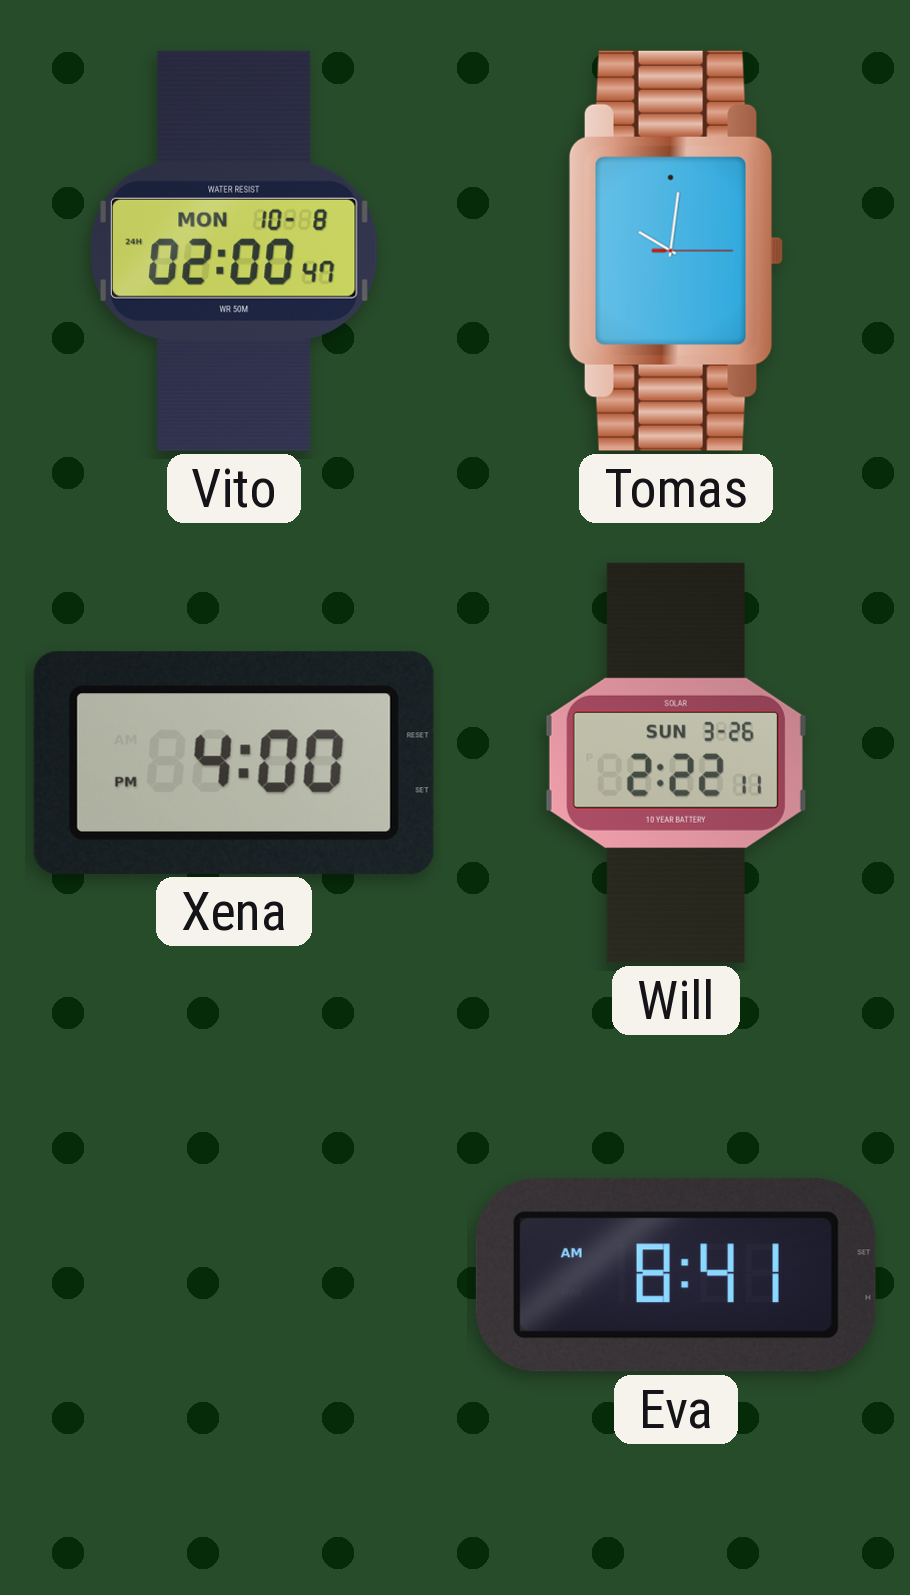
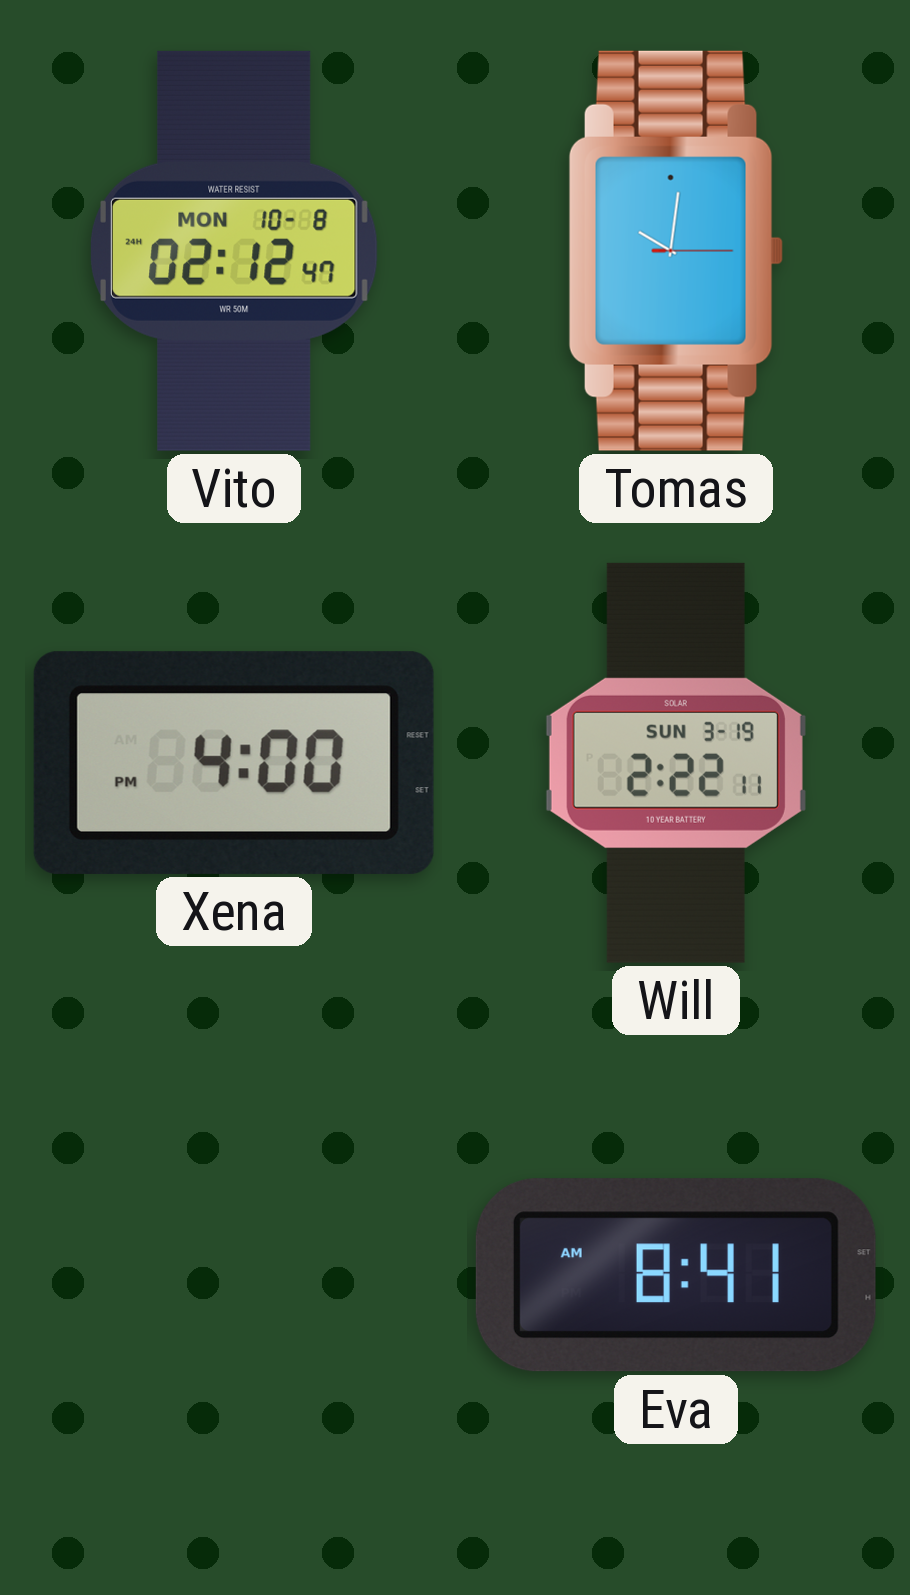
Vito: 02:00 -> 02:12 (234, 251)
Will date: SUN 3-26 -> SUN 3-19 (676, 763)
